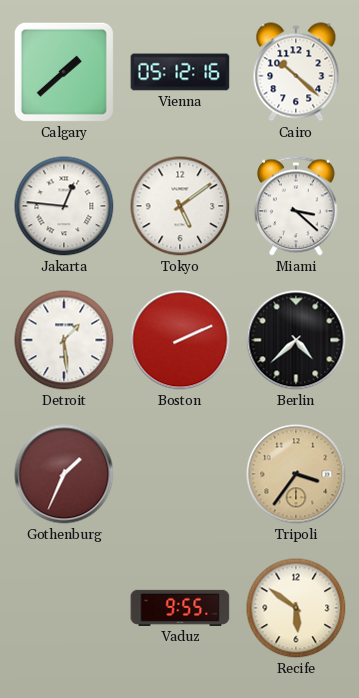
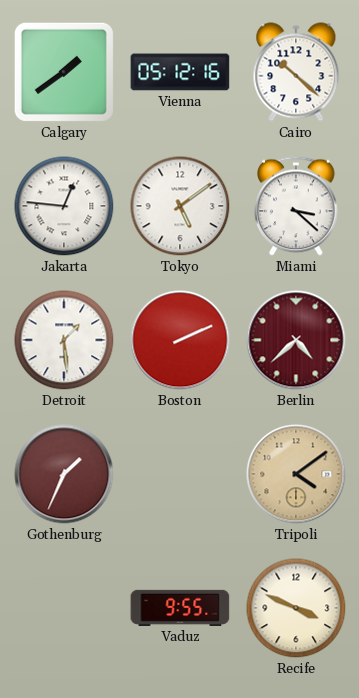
Calgary: 1:38 -> 1:39 (64, 72)
Berlin dial: black -> burgundy (296, 340)
Tripoli: 3:36 -> 4:09 (296, 474)
Recife: 5:51 -> 3:49 (296, 608)
